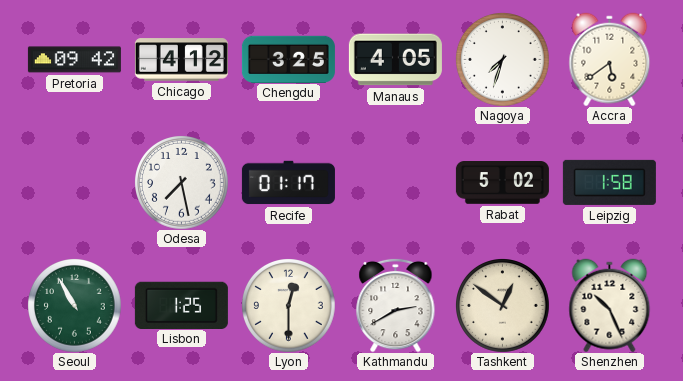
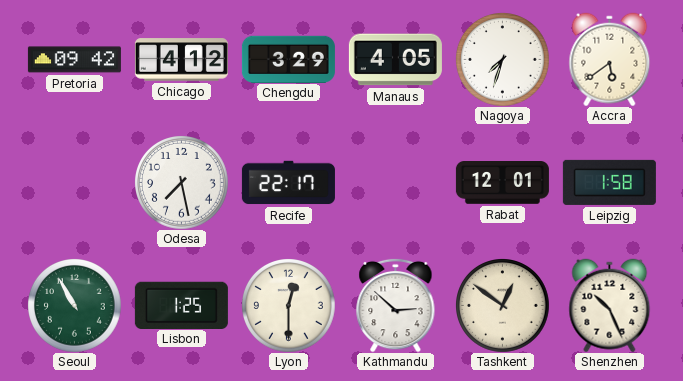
Chengdu: 3:25 -> 3:29 (288, 59)
Recife: 01:17 -> 22:17 (288, 183)
Rabat: 5:02 -> 12:01 (502, 183)
Kathmandu: 2:40 -> 2:52 (396, 305)
